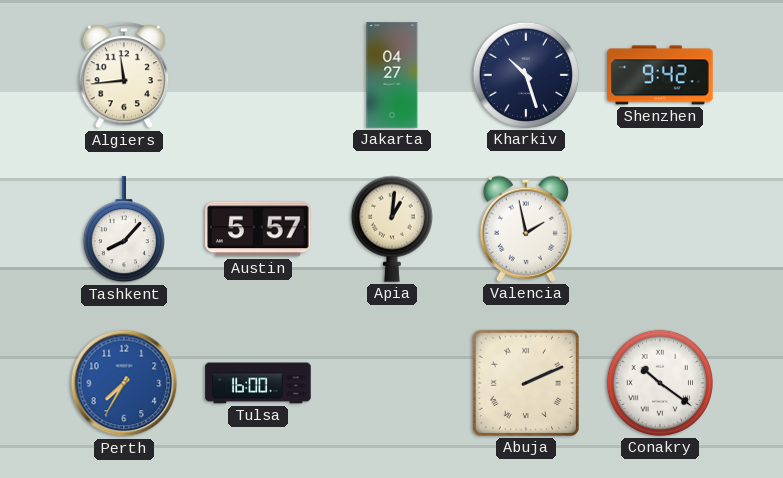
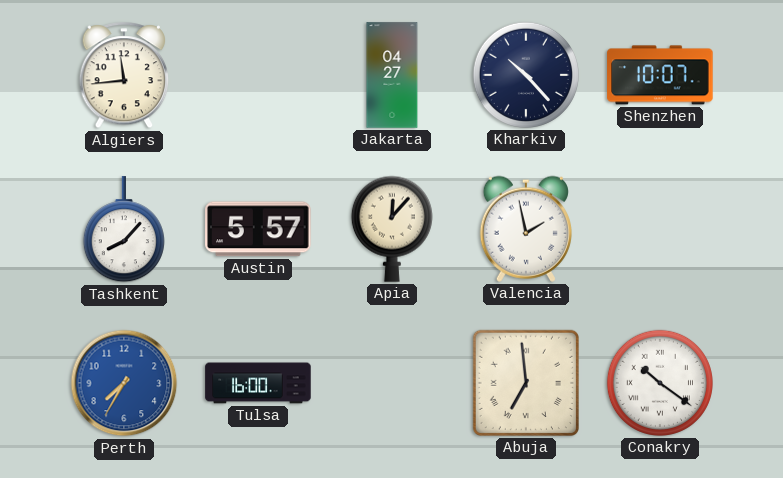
Kharkiv: 10:27 -> 10:23 (526, 75)
Shenzhen: 9:42 -> 10:07 (660, 75)
Apia: 1:01 -> 12:07 (392, 229)
Abuja: 2:11 -> 6:59 (526, 383)
